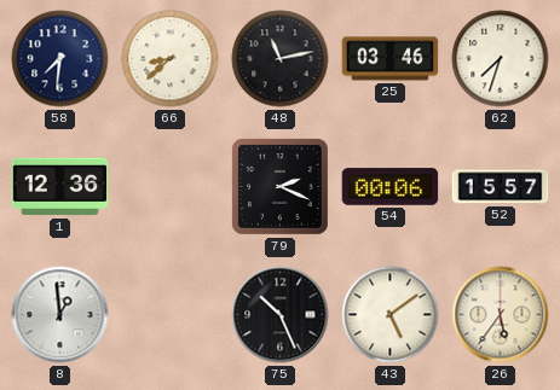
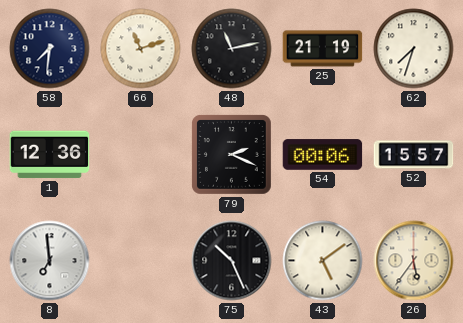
66: 8:38 -> 11:12 (141, 49)
25: 03:46 -> 21:19 (323, 49)
8: 12:59 -> 6:59 (50, 261)
